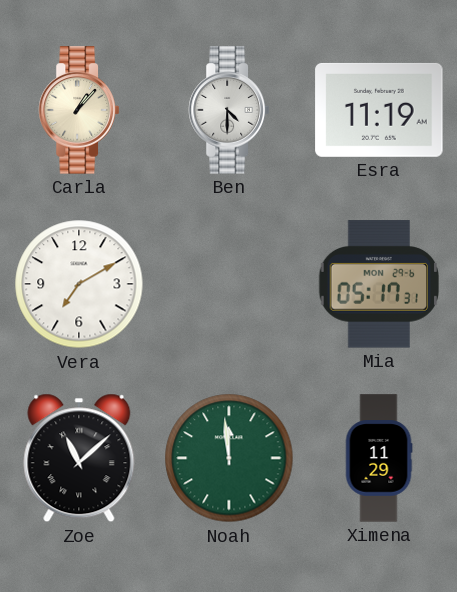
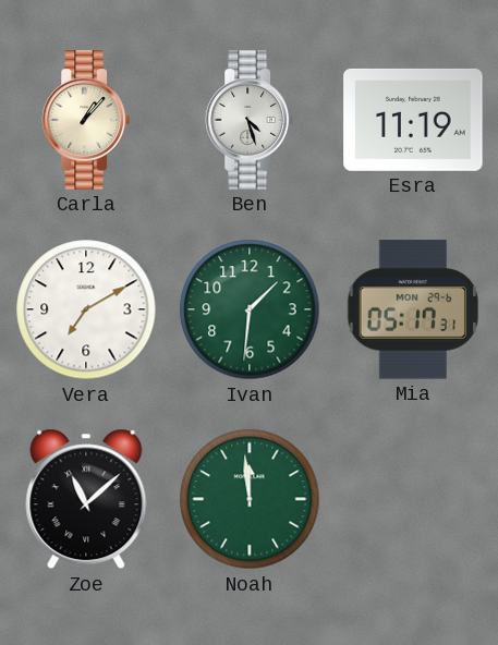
Ben: 4:30 -> 4:27 (250, 120)
Ivan: none -> 1:31 (250, 309)
Ximena: 11:29 -> none (379, 458)
